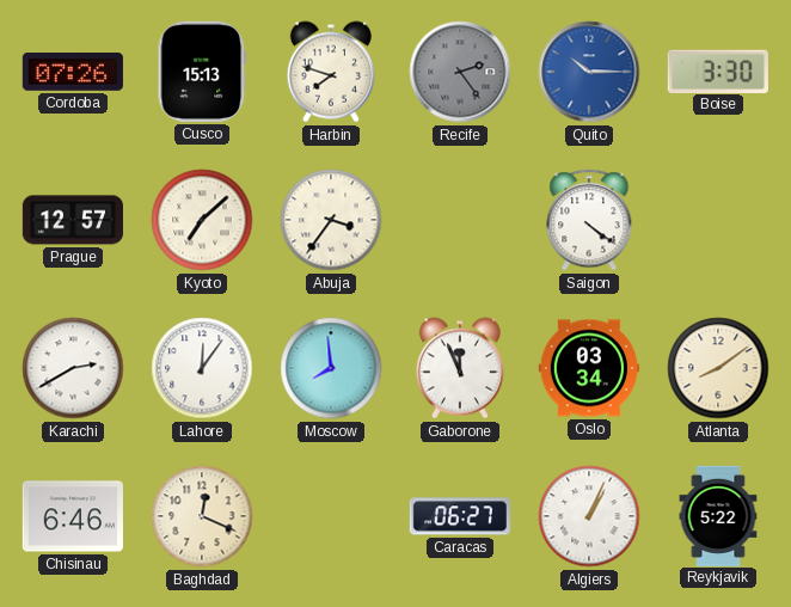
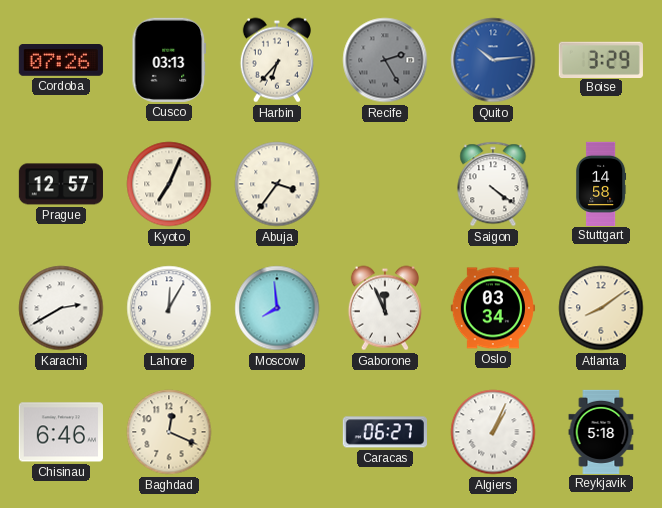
Cusco: 15:13 -> 03:13 (169, 60)
Harbin: 7:48 -> 6:37 (277, 60)
Recife: 2:24 -> 2:25 (385, 60)
Quito: 10:15 -> 10:14 (493, 60)
Boise: 3:30 -> 3:29 (601, 59)
Kyoto: 7:08 -> 7:04 (169, 184)
Stuttgart: none -> 14:58 (601, 183)
Lahore: 12:06 -> 12:05 (169, 308)
Reykjavik: 5:22 -> 5:18 (601, 431)
